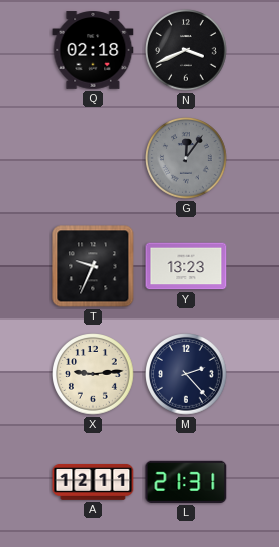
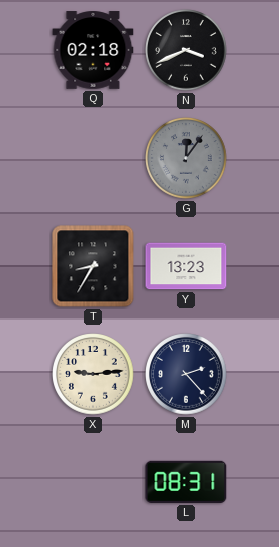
T: 9:34 -> 8:35 (93, 266)
A: 12:11 -> none (93, 482)
L: 21:31 -> 08:31 (186, 482)
